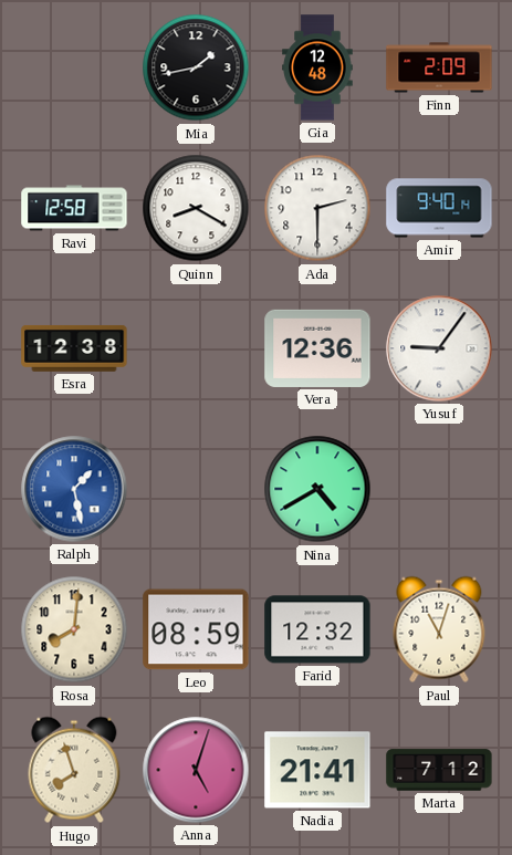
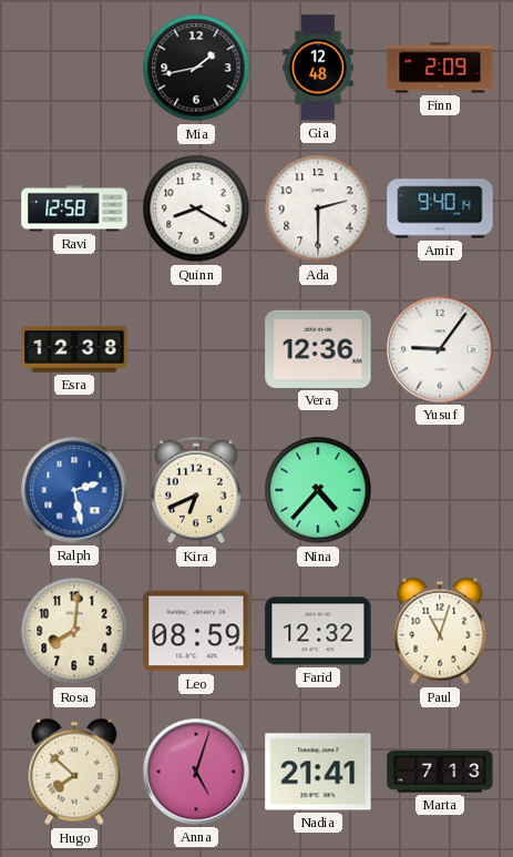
Ralph: 1:28 -> 2:28 (74, 490)
Kira: none -> 6:41 (196, 490)
Nina: 4:40 -> 4:37 (318, 490)
Hugo: 7:57 -> 7:52 (74, 772)
Marta: 7:12 -> 7:13 (440, 772)
